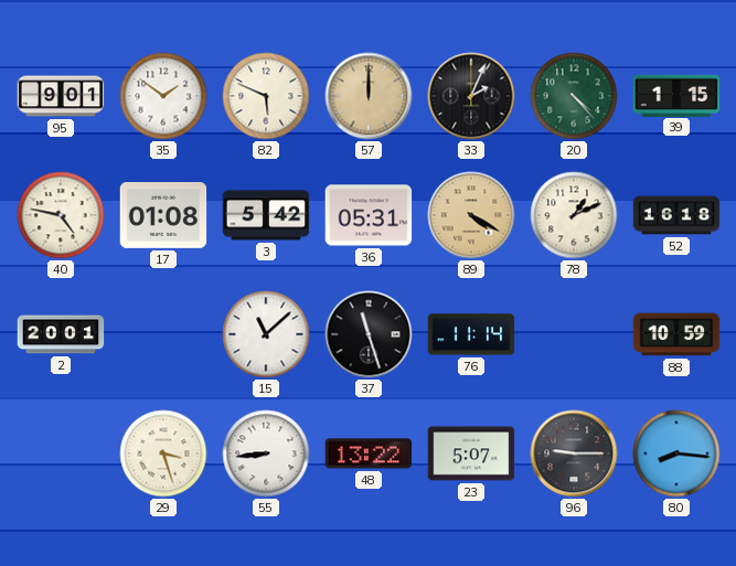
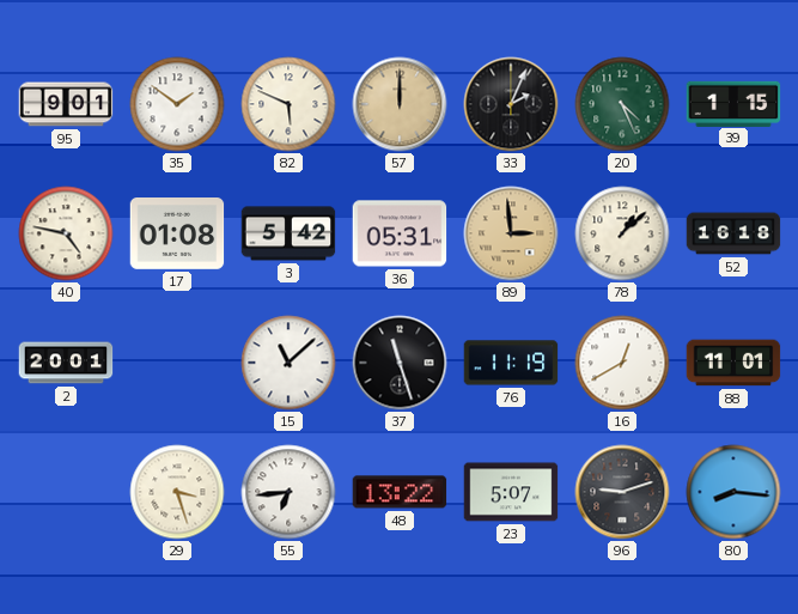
20: 4:23 -> 4:26 (622, 104)
89: 4:20 -> 2:59 (511, 233)
78: 1:11 -> 1:08 (622, 233)
76: 11:14 -> 11:19 (511, 363)
16: none -> 12:40 (622, 363)
88: 10:59 -> 11:01 (733, 363)
55: 8:44 -> 6:44 (288, 492)
96: 9:15 -> 9:12 (622, 492)
